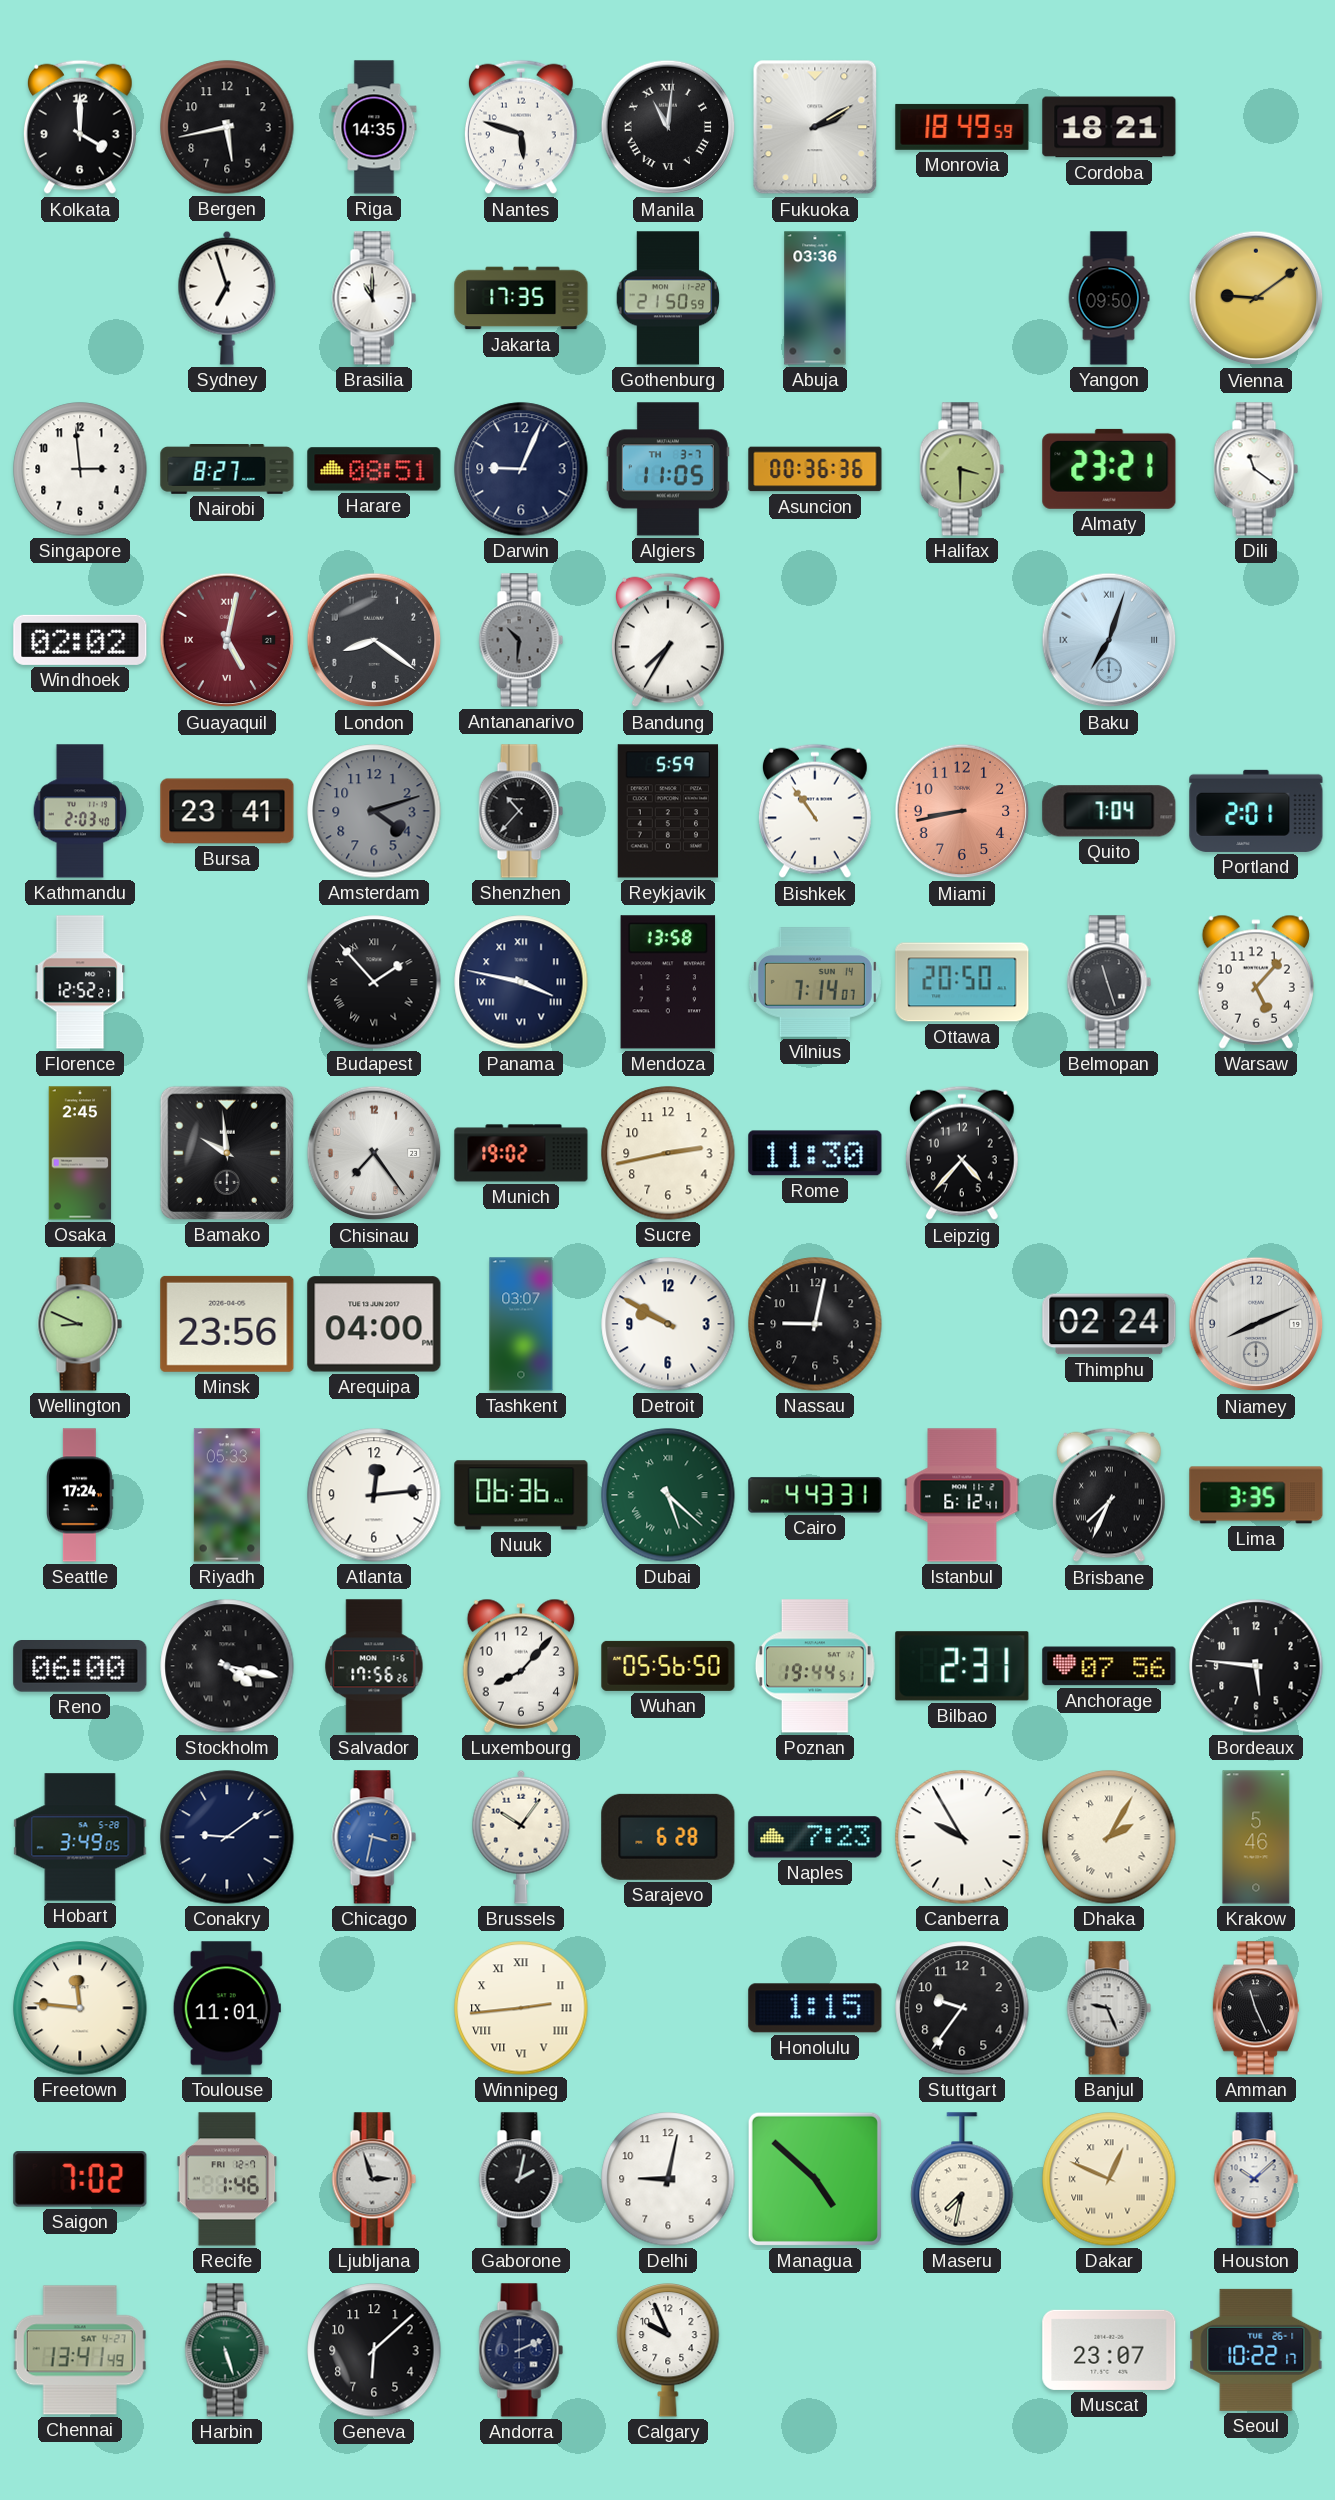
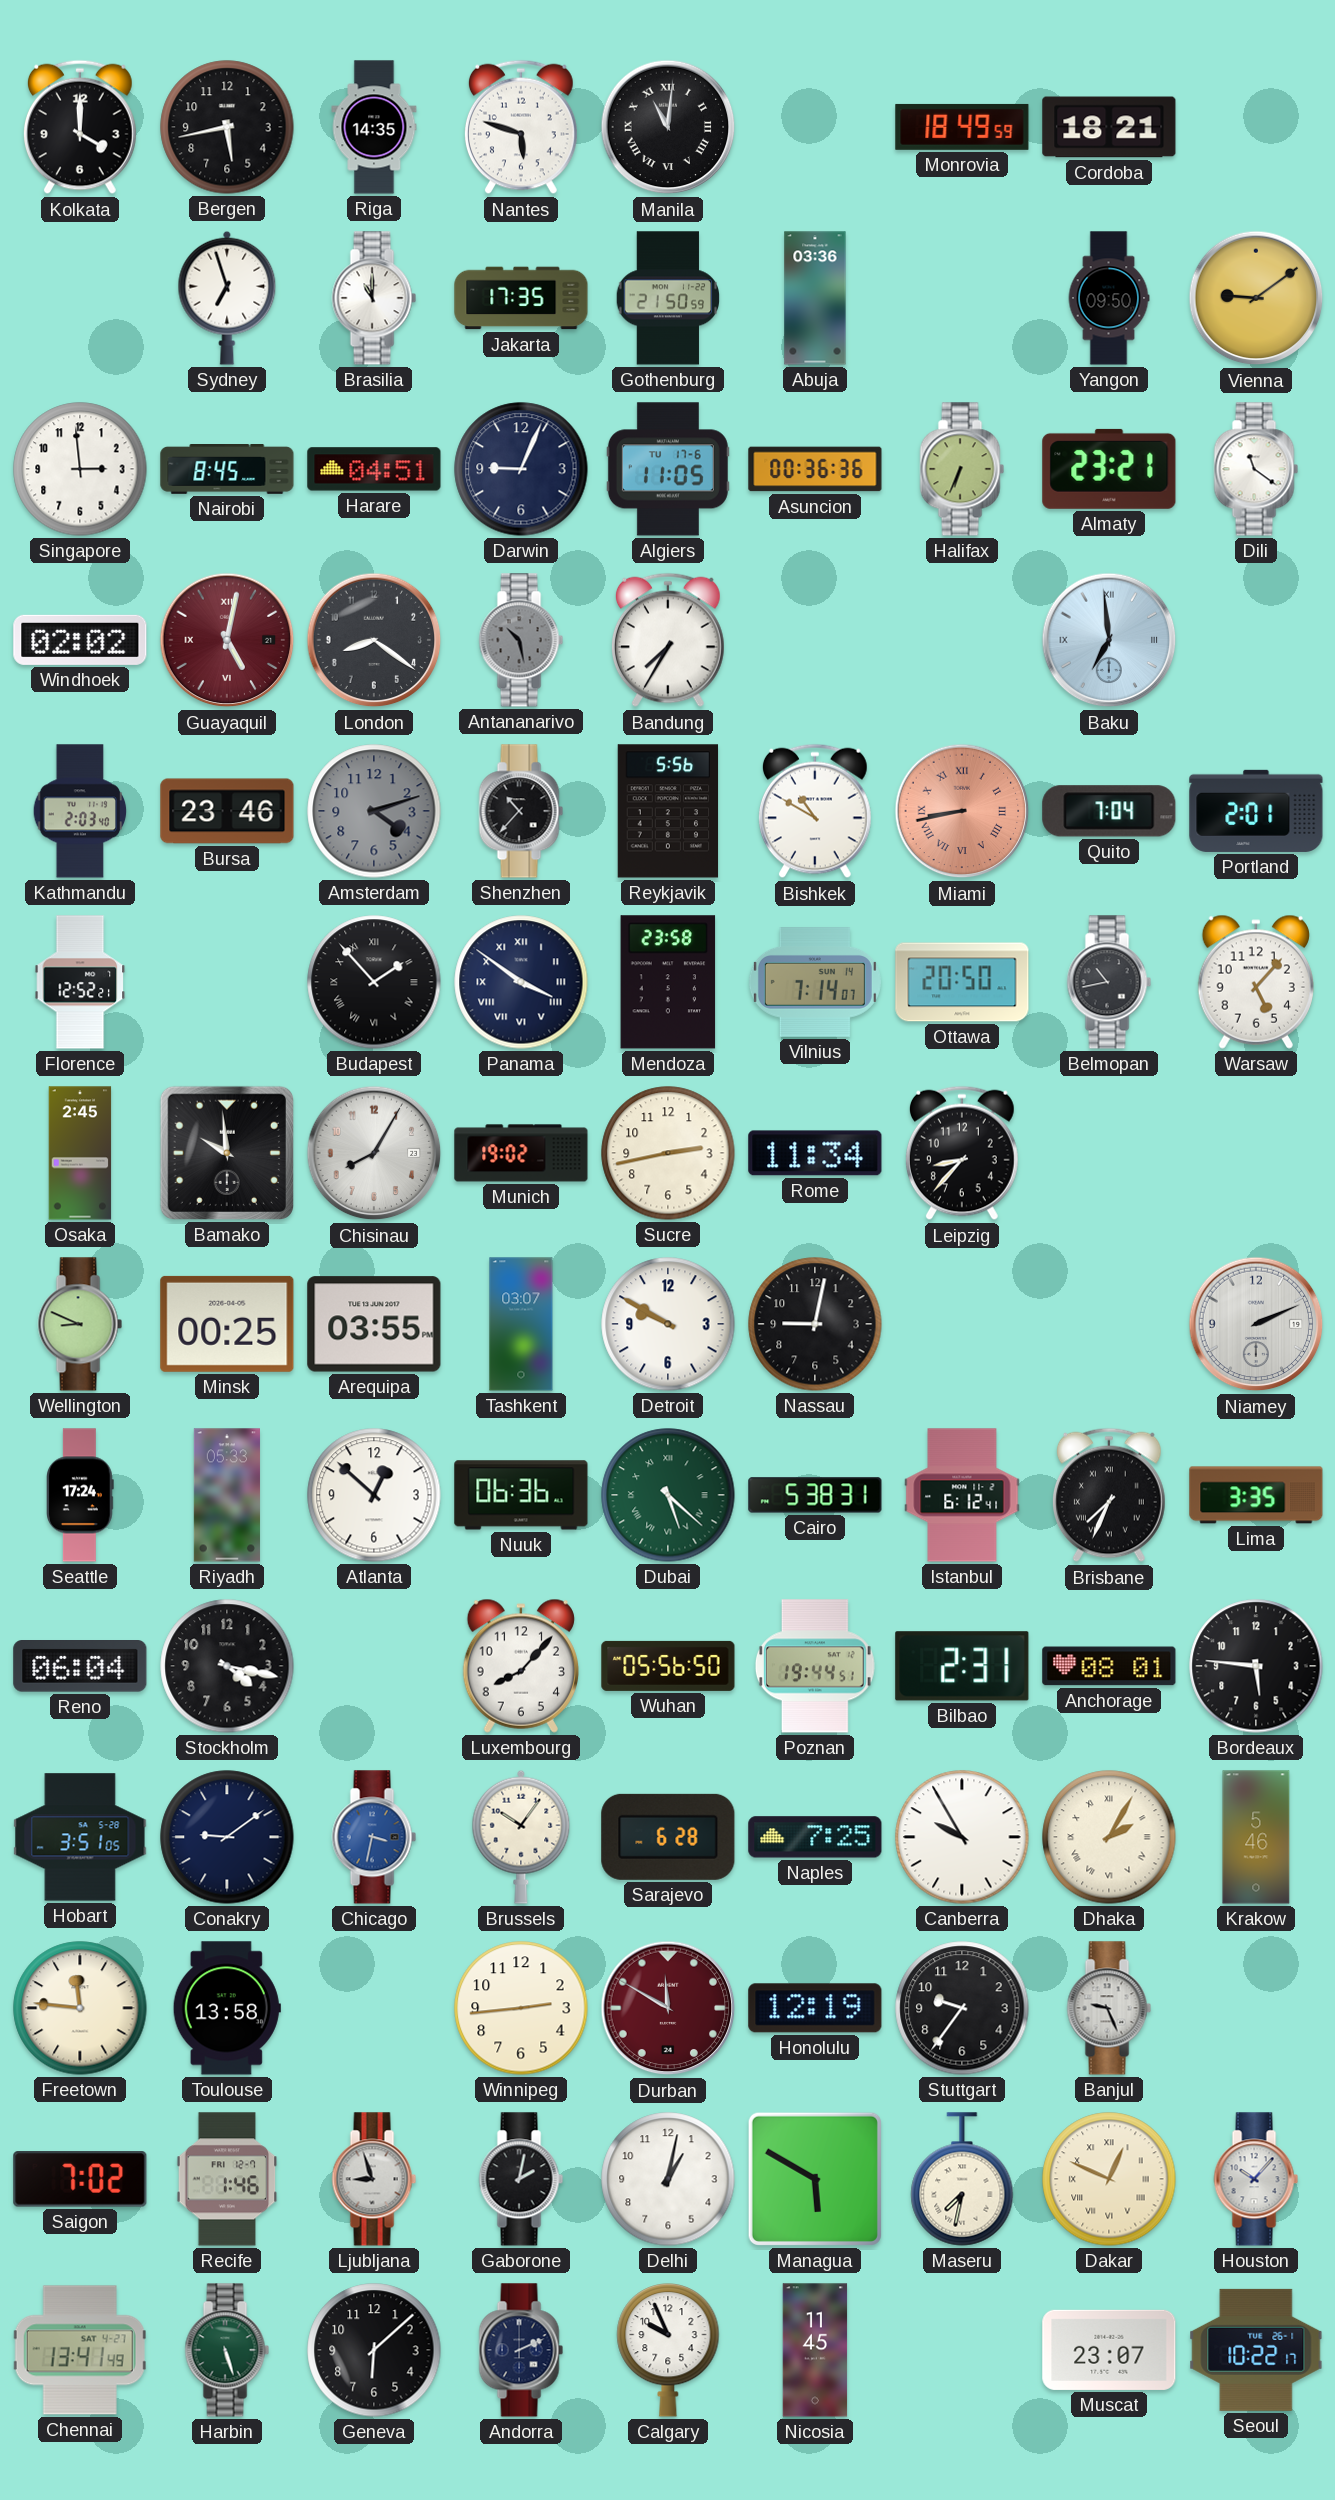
Fukuoka: 2:10 -> none (815, 127)
Nairobi: 8:27 -> 8:45 (227, 470)
Harare: 08:51 -> 04:51 (374, 469)
Algiers date: TH 3-7 -> TU 17-6 (668, 469)
Halifax: 3:30 -> 6:34 (962, 469)
Antananarivo: 10:31 -> 10:28 (521, 640)
Baku: 7:03 -> 6:59 (1109, 640)
Bursa: 23:41 -> 23:46 (227, 811)
Reykjavik: 5:59 -> 5:56 (668, 811)
Bishkek: 10:54 -> 10:50 (815, 811)
Miami numerals: Arabic -> Roman (962, 811)
Panama: 3:47 -> 3:51 (521, 982)
Mendoza: 13:58 -> 23:58 (668, 982)
Belmopan: 11:27 -> 10:43 (1109, 982)
Chisinau: 7:24 -> 8:05 (374, 1153)
Rome: 11:30 -> 11:34 (815, 1153)
Leipzig: 4:37 -> 8:37 (962, 1153)
Minsk: 23:56 -> 00:25 (227, 1324)
Arequipa: 04:00 -> 03:55 (374, 1324)
Thimphu: 02:24 -> none (1109, 1324)
Niamey: 8:11 -> 2:11 (1256, 1324)
Atlanta: 12:14 -> 12:52 (374, 1495)
Cairo: 4:43 -> 5:38 (815, 1495)
Reno: 06:00 -> 06:04 (80, 1666)
Stockholm numerals: Roman -> Arabic (227, 1666)
Salvador: 17:56 -> none (374, 1666)
Anchorage: 07:56 -> 08:01 (1109, 1666)
Hobart: 3:49 -> 3:51 (80, 1837)
Naples: 7:23 -> 7:25 (815, 1837)
Toulouse: 11:01 -> 13:58 (227, 2008)
Winnipeg numerals: Roman -> Arabic (521, 2008)
Durban: none -> 11:50 (668, 2008)
Honolulu: 1:15 -> 12:19 (815, 2008)
Amman: 11:26 -> none (1256, 2008)
Ljubljana: 2:57 -> 8:57 (374, 2179)
Delhi: 9:02 -> 1:02 (668, 2179)
Managua: 4:52 -> 5:50 (815, 2179)
Houston: 10:08 -> 10:07 (1256, 2179)
Nicosia: none -> 11:45 (815, 2350)
